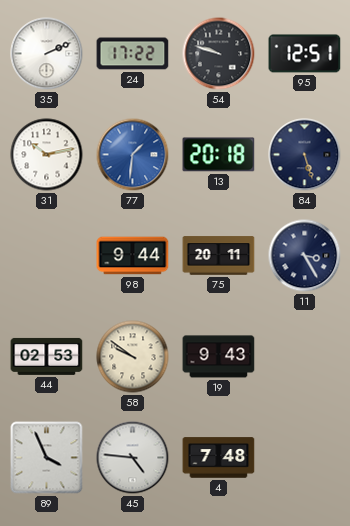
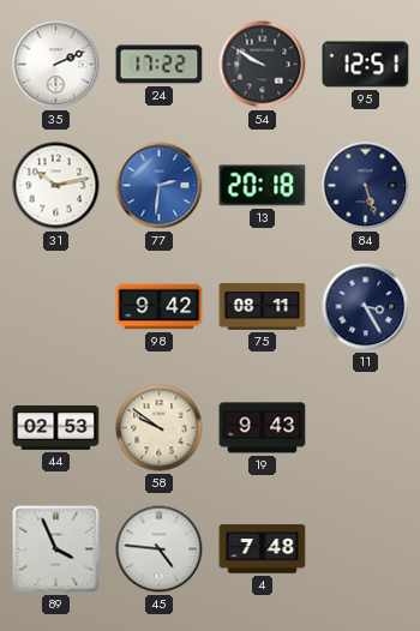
54: 9:48 -> 9:50 (263, 65)
77: 1:31 -> 2:31 (160, 186)
98: 9:44 -> 9:42 (160, 307)
75: 20:11 -> 08:11 (263, 307)
